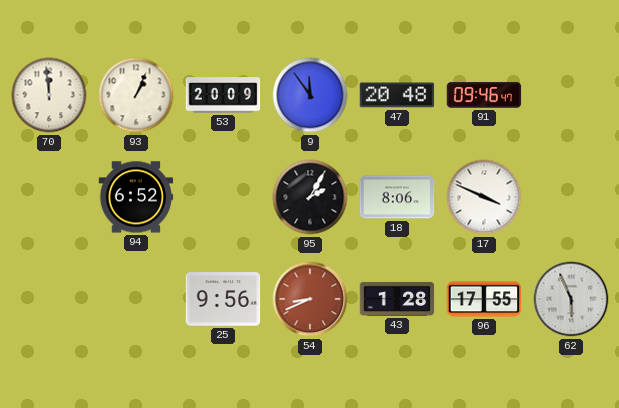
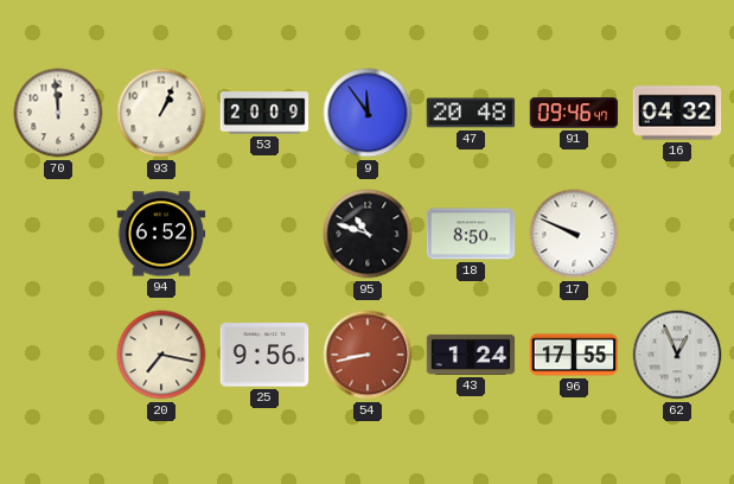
16: none -> 04:32 (677, 113)
95: 2:05 -> 10:48 (368, 234)
18: 8:06 -> 8:50 (471, 234)
17: 3:49 -> 9:49 (574, 234)
20: none -> 7:17 (161, 355)
54: 8:41 -> 8:43 (368, 355)
43: 1:28 -> 1:24 (471, 355)
62: 5:56 -> 12:56 (677, 355)
